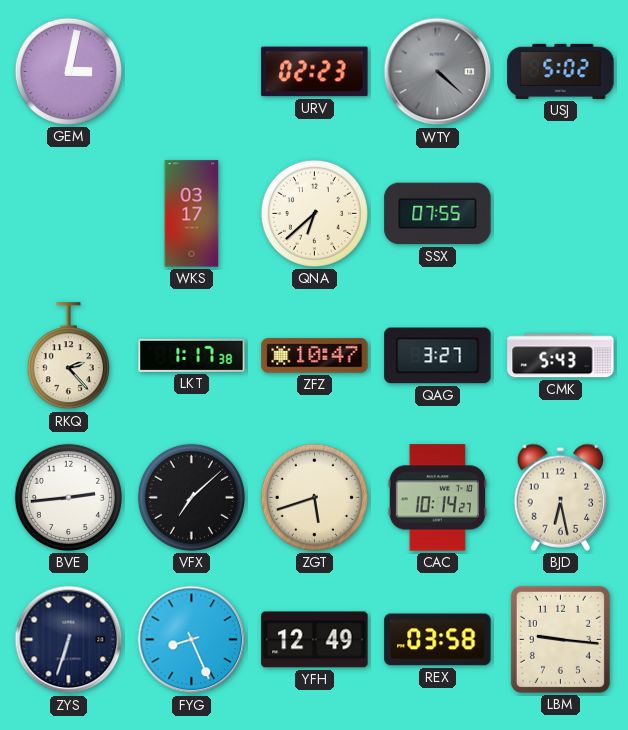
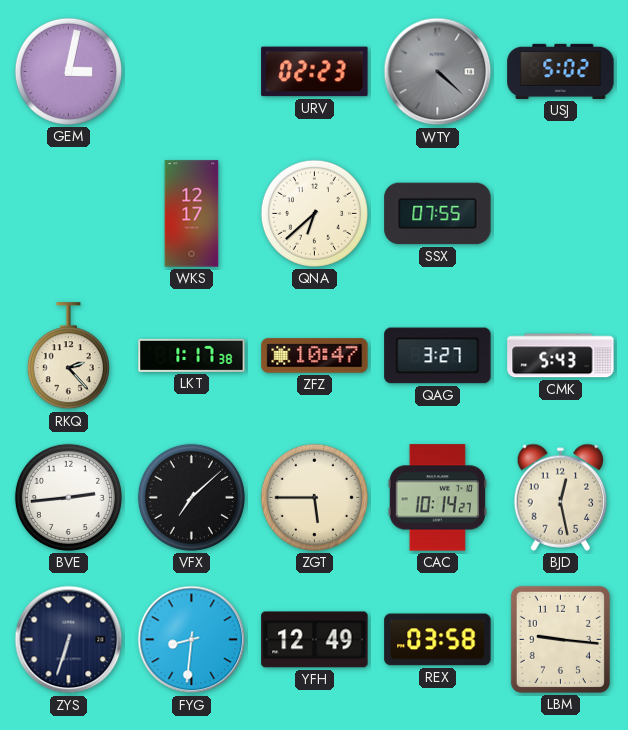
WKS: 03:17 -> 12:17 (192, 214)
ZGT: 5:42 -> 5:45 (314, 497)
BJD: 6:28 -> 12:28 (561, 497)
FYG: 8:26 -> 8:31 (192, 640)
